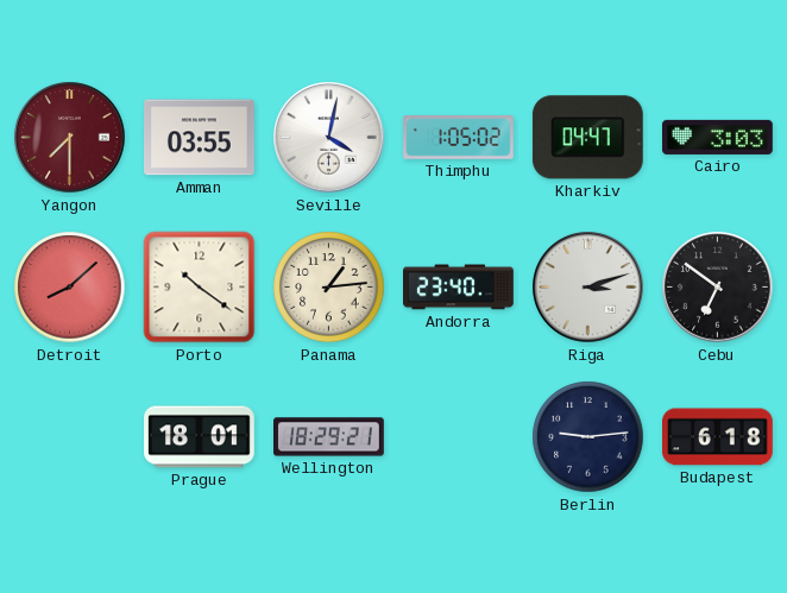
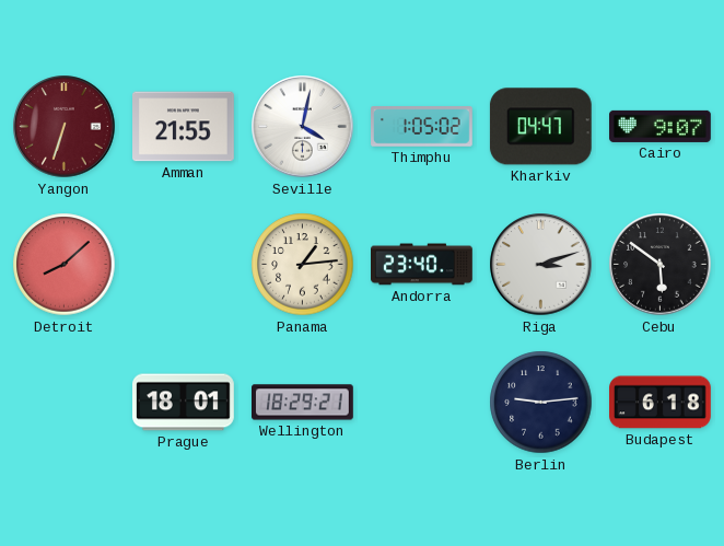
Yangon: 7:30 -> 6:33 (65, 127)
Amman: 03:55 -> 21:55 (184, 127)
Cairo: 3:03 -> 9:07 (661, 126)
Porto: 10:21 -> none (200, 288)
Cebu: 6:51 -> 5:51 (661, 265)
